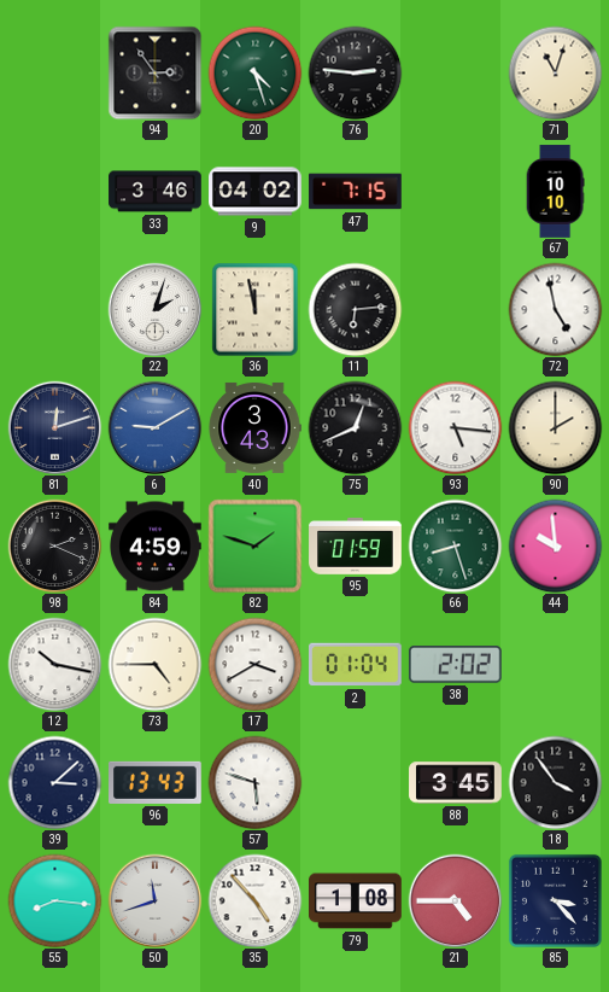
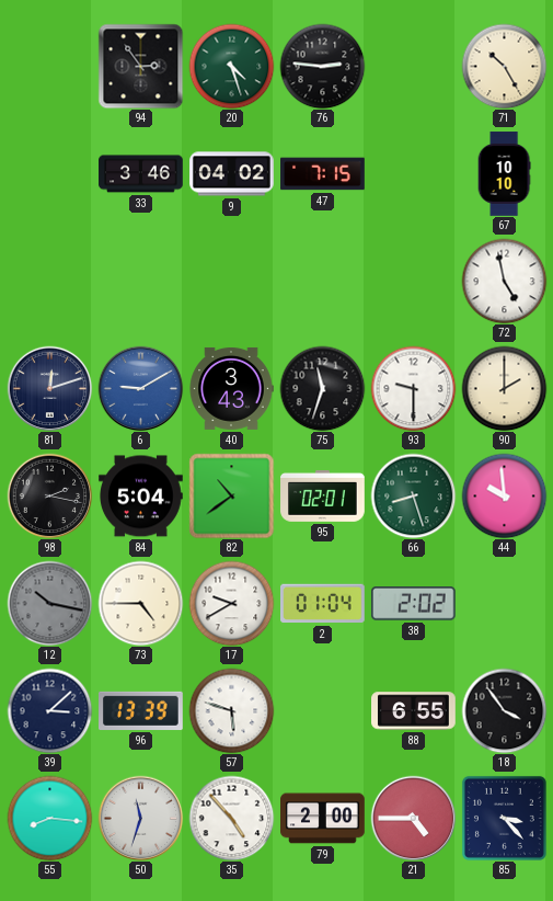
71: 11:03 -> 10:25 (504, 66)
22: 2:03 -> none (154, 309)
36: 11:58 -> none (256, 309)
11: 6:14 -> none (355, 309)
75: 12:41 -> 11:33 (322, 388)
93: 5:16 -> 9:30 (413, 388)
98: 2:19 -> 2:17 (49, 495)
84: 4:59 -> 5:04 (141, 497)
82: 1:48 -> 10:39 (231, 495)
95: 01:59 -> 02:01 (323, 495)
12 dial: white -> grey (49, 603)
17: 3:40 -> 9:40 (231, 603)
96: 13:43 -> 13:39 (141, 710)
88: 3:45 -> 6:55 (414, 711)
50: 11:42 -> 11:33 (140, 818)
79: 1:08 -> 2:00 (323, 819)
